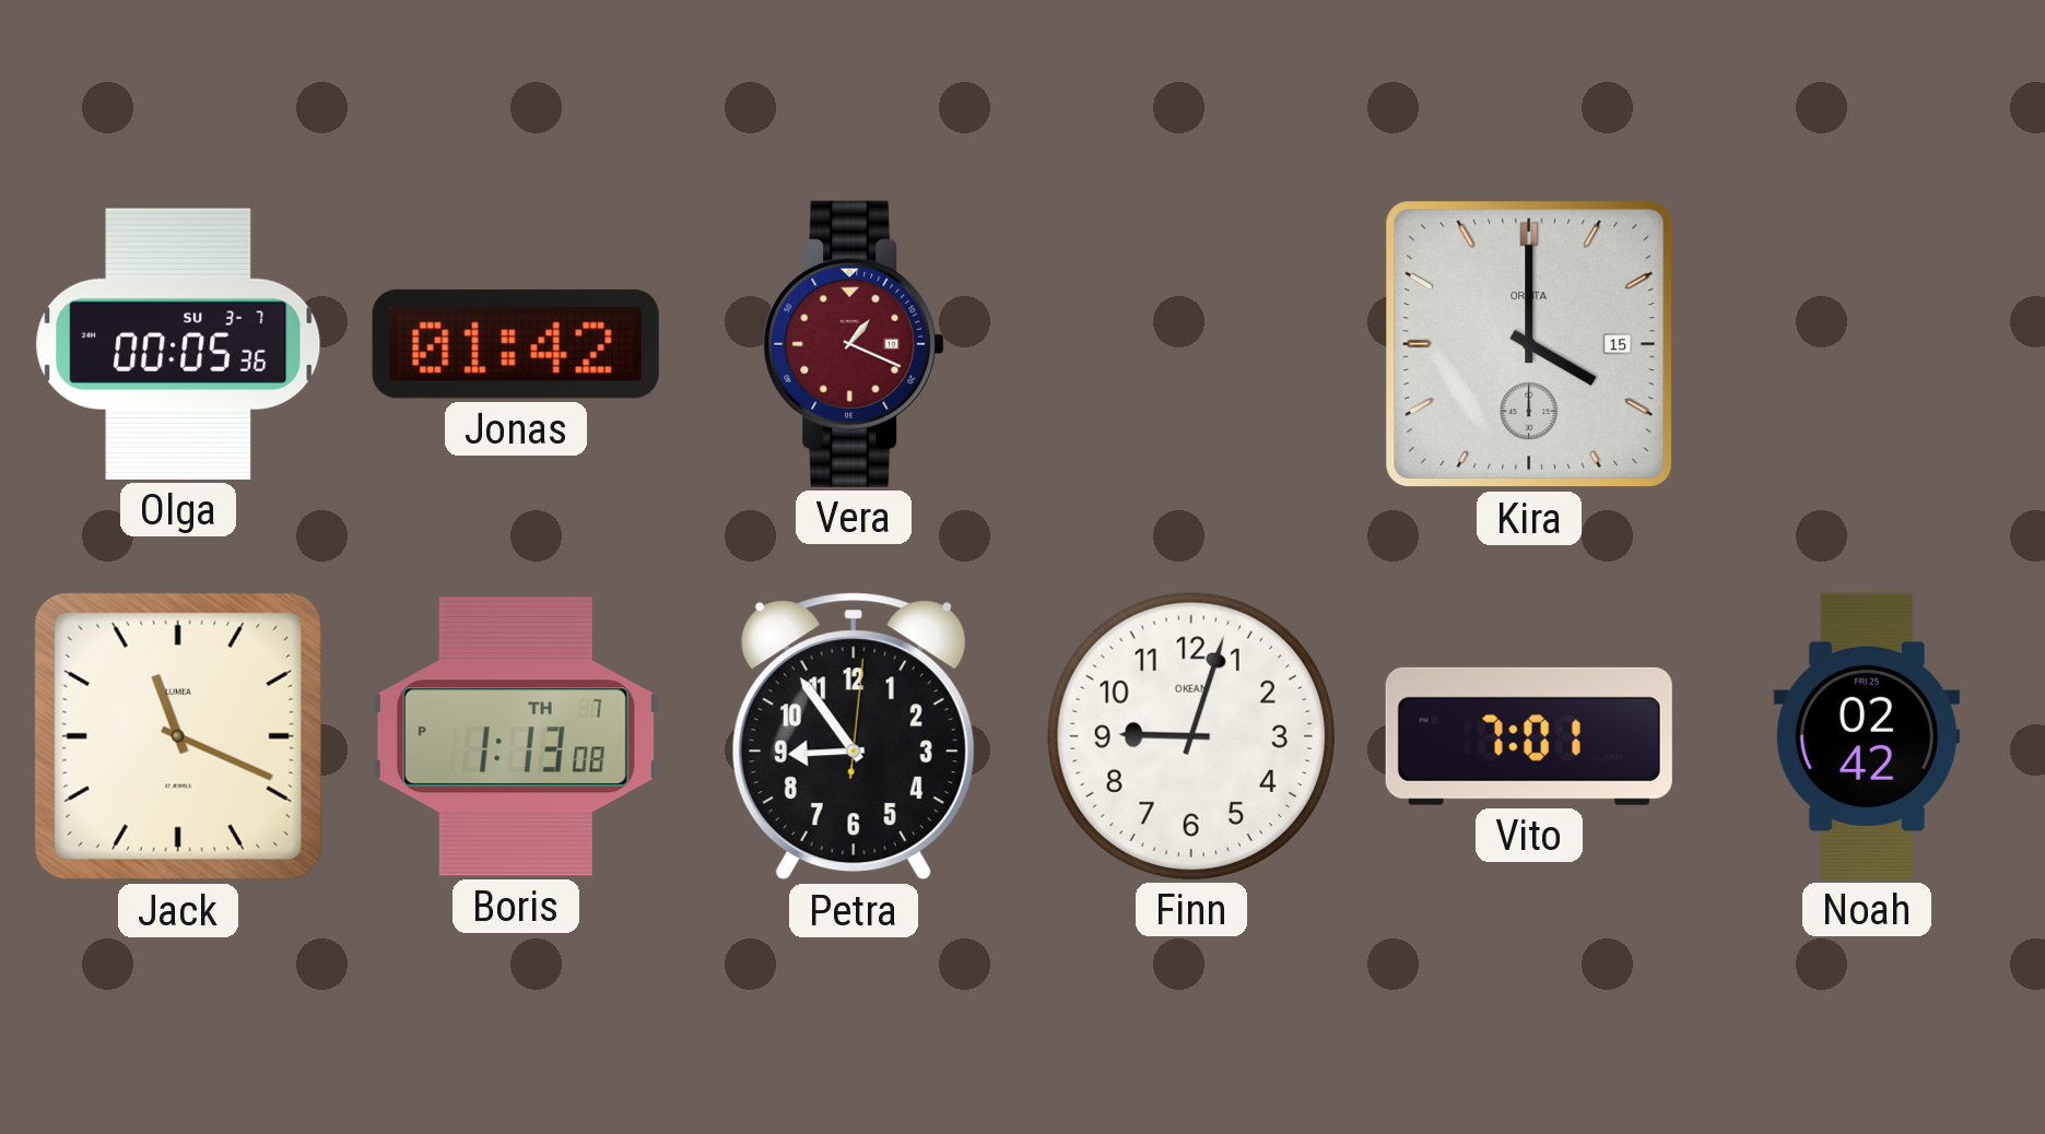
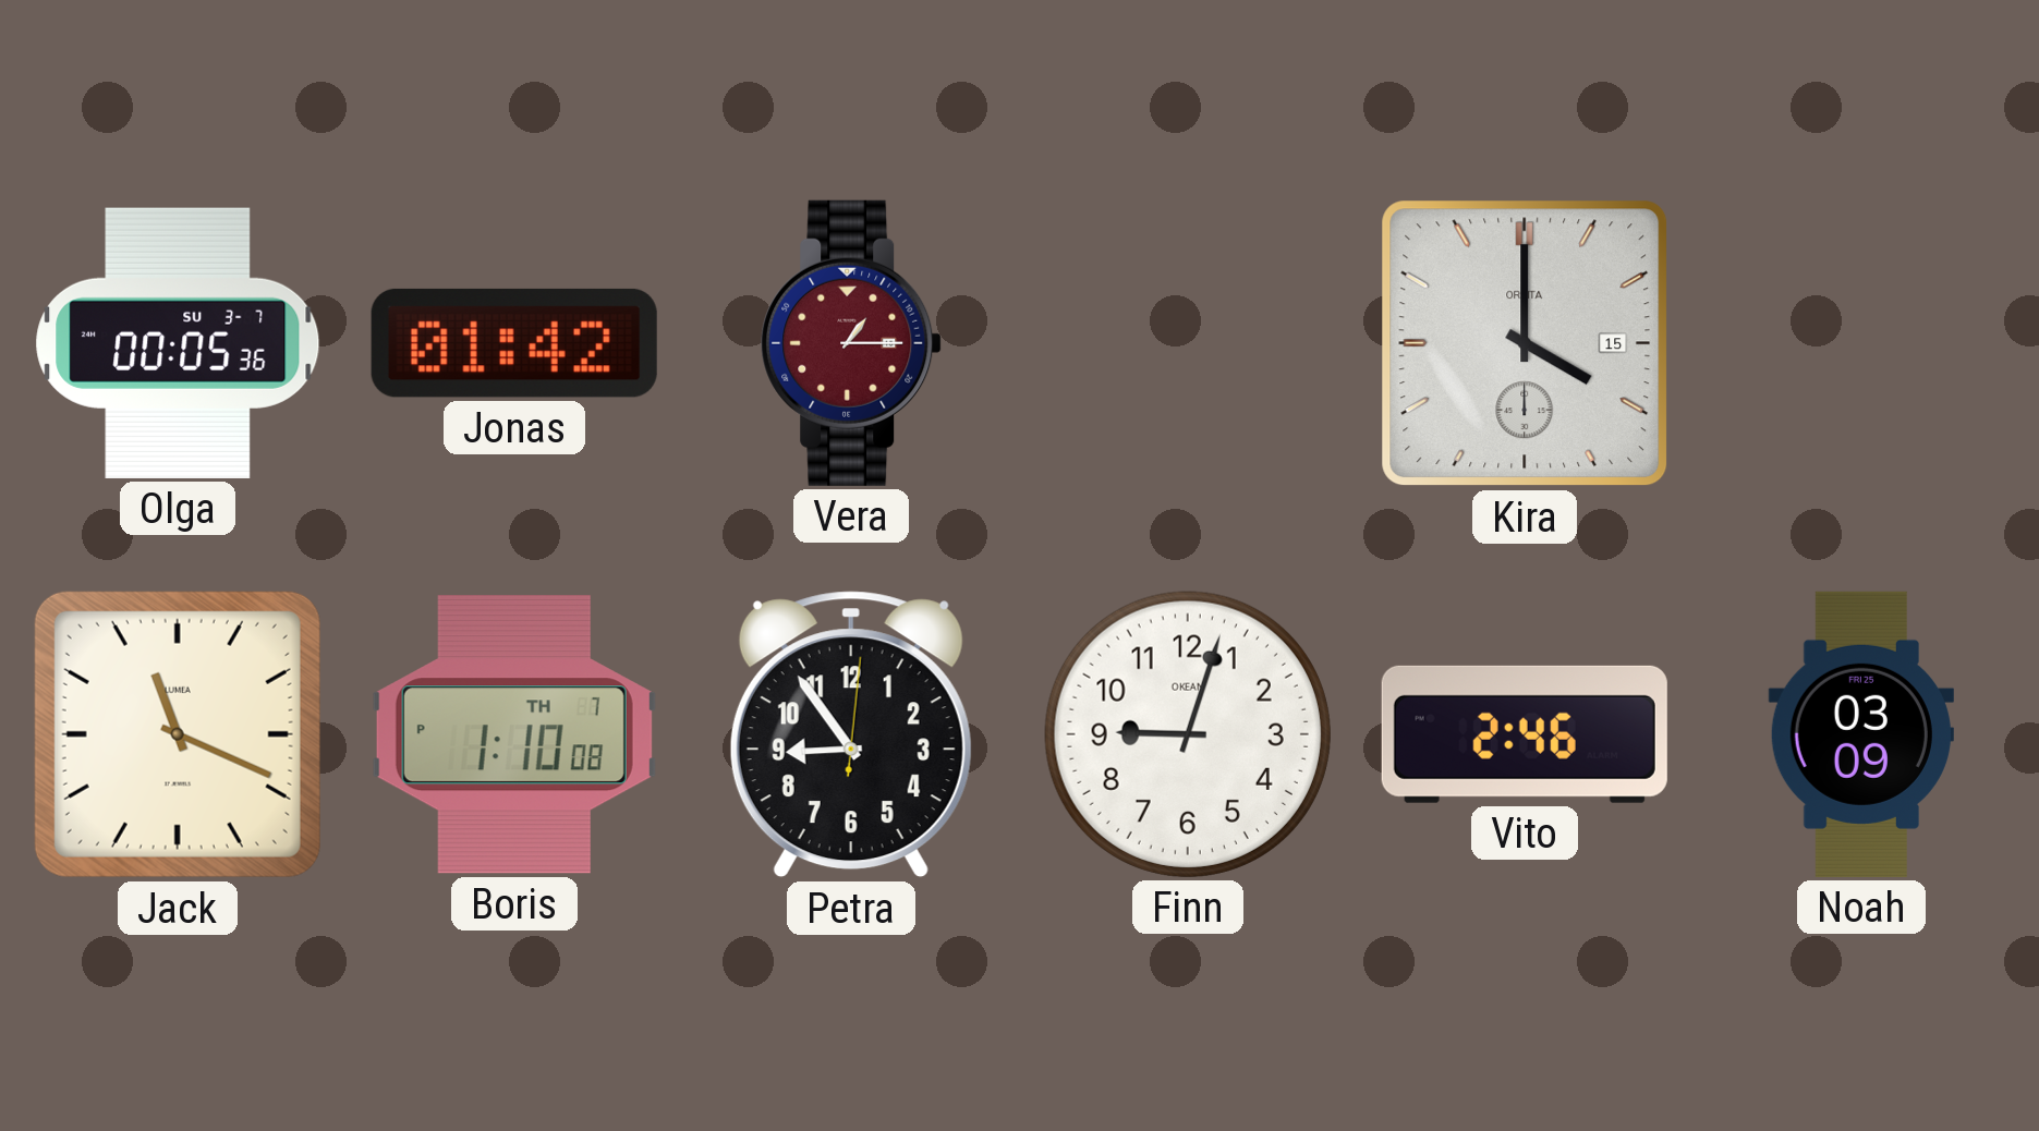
Vera: 1:19 -> 1:15 (851, 343)
Boris: 1:13 -> 1:10 (514, 734)
Vito: 7:01 -> 2:46 (1525, 734)
Noah: 02:42 -> 03:09 (1861, 734)
